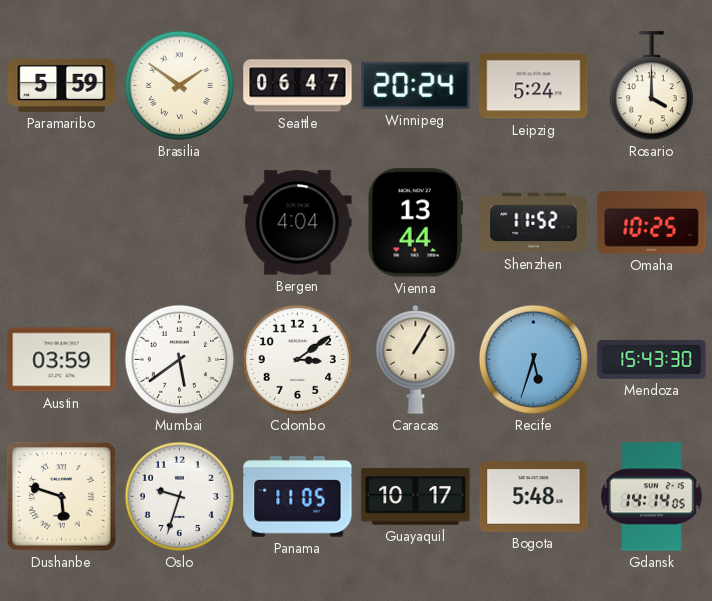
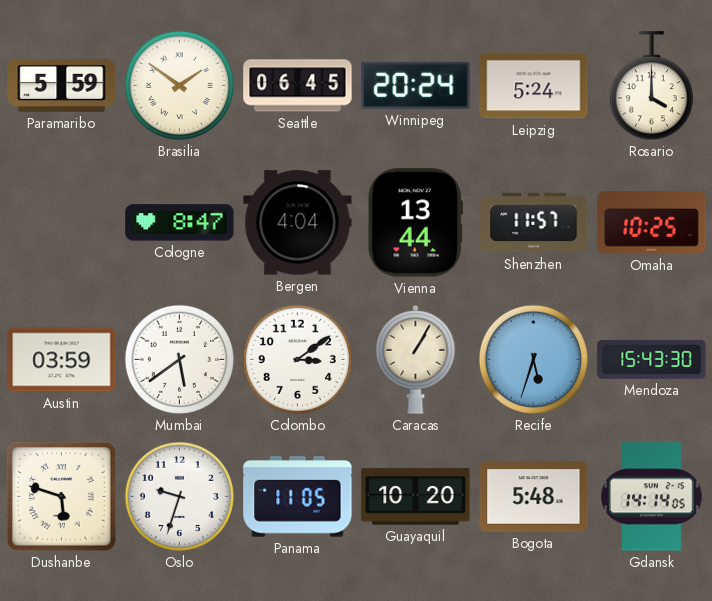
Seattle: 06:47 -> 06:45 (298, 86)
Cologne: none -> 8:47 (180, 223)
Shenzhen: 11:52 -> 11:57 (534, 223)
Guayaquil: 10:17 -> 10:20 (416, 497)
